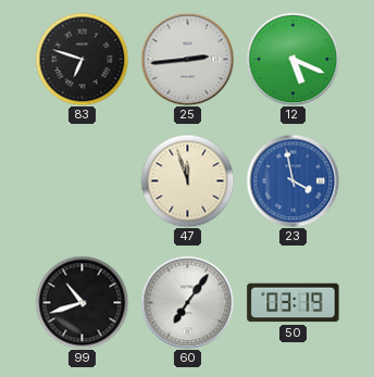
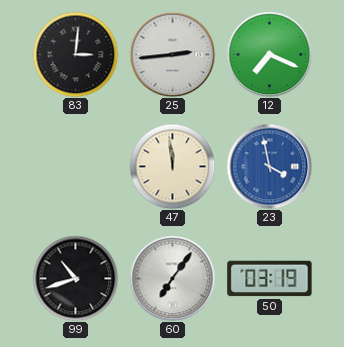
83: 6:48 -> 3:01 (75, 54)
12: 5:19 -> 7:19 (269, 54)
47: 11:57 -> 11:59 (172, 166)
